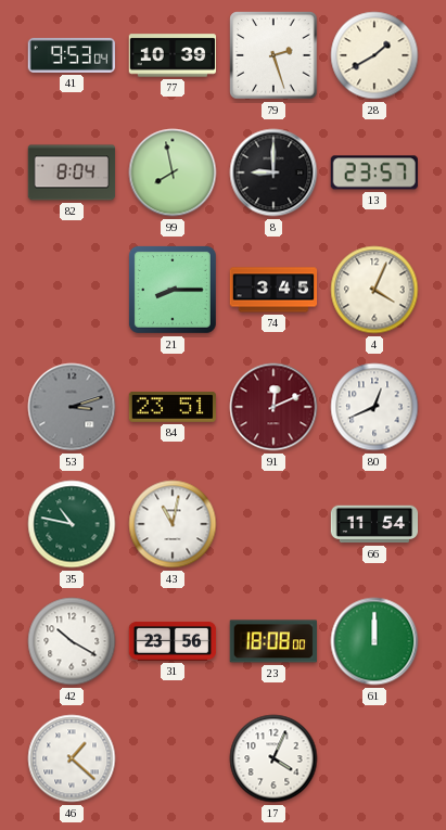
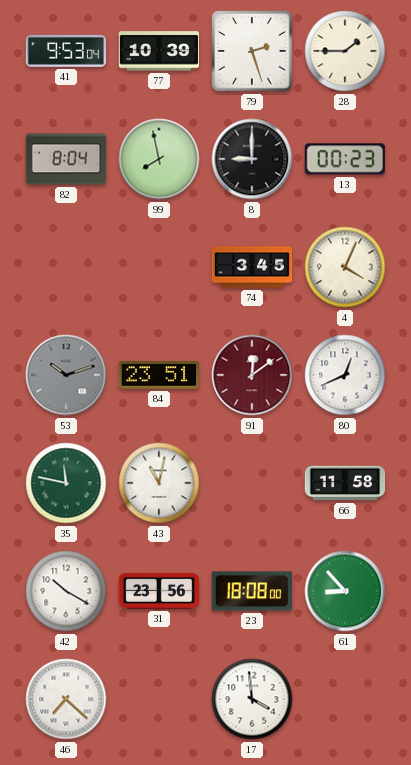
28: 1:40 -> 1:45 (345, 51)
13: 23:57 -> 00:23 (344, 159)
21: 8:15 -> none (173, 290)
53: 3:12 -> 10:12 (66, 375)
91: 12:11 -> 12:09 (252, 375)
35: 10:47 -> 11:47 (66, 483)
66: 11:54 -> 11:58 (345, 483)
61: 12:00 -> 8:53 (345, 591)
46: 1:22 -> 7:22 (66, 699)
17: 4:04 -> 3:59 (252, 699)
